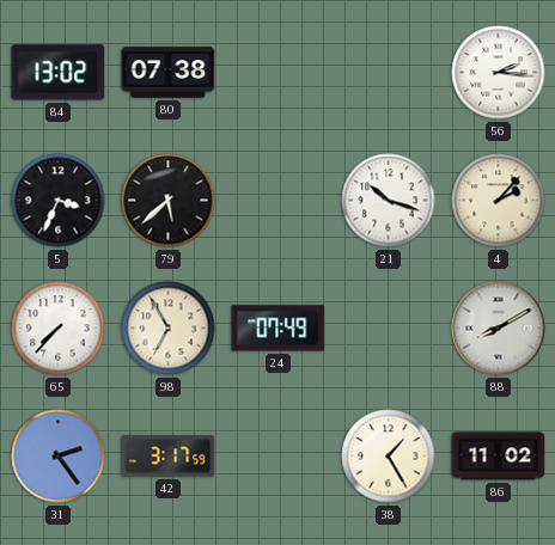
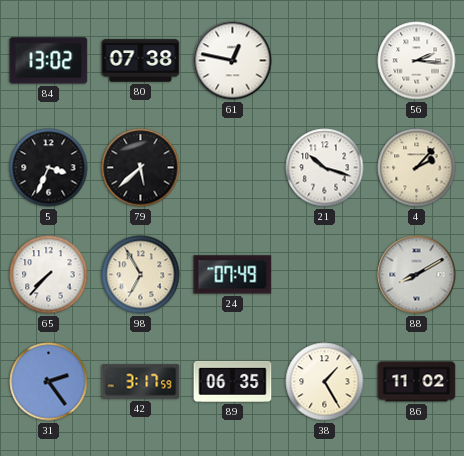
61: none -> 12:47 (233, 61)
89: none -> 06:35 (233, 381)
